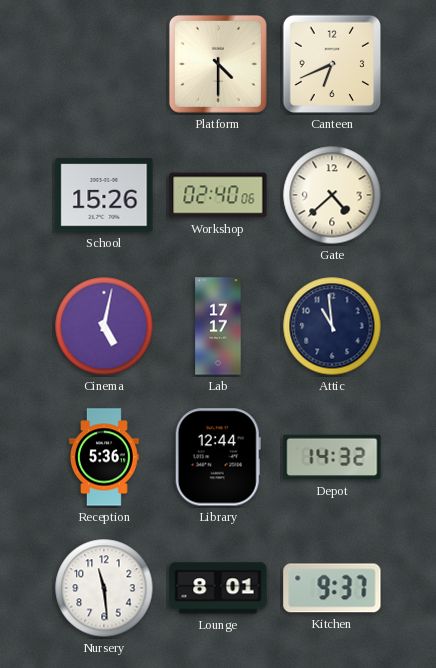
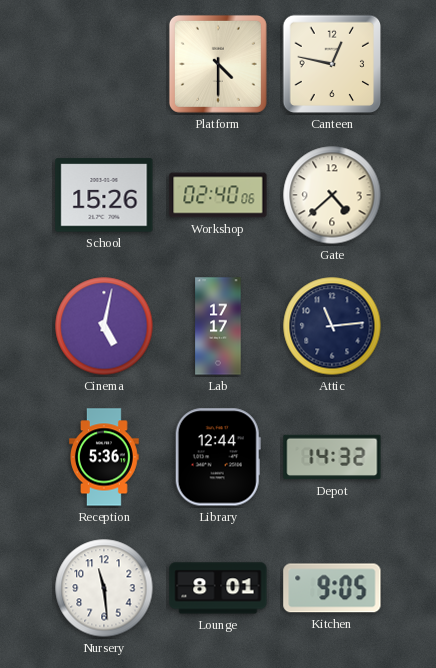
Canteen: 6:41 -> 12:47 (332, 64)
Attic: 10:59 -> 11:14 (332, 326)
Kitchen: 9:37 -> 9:05 (332, 588)
